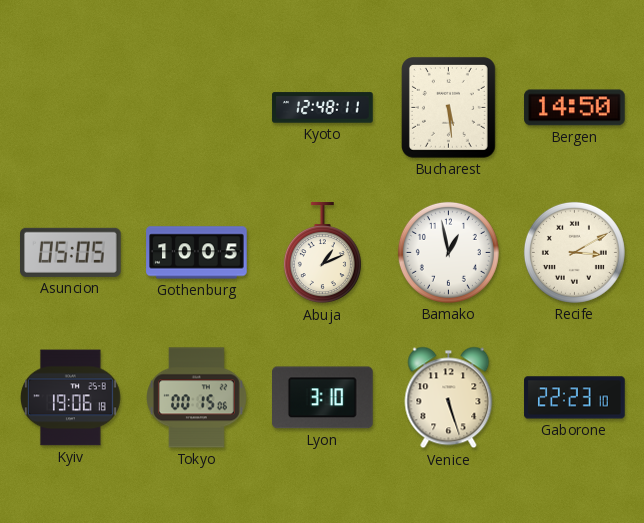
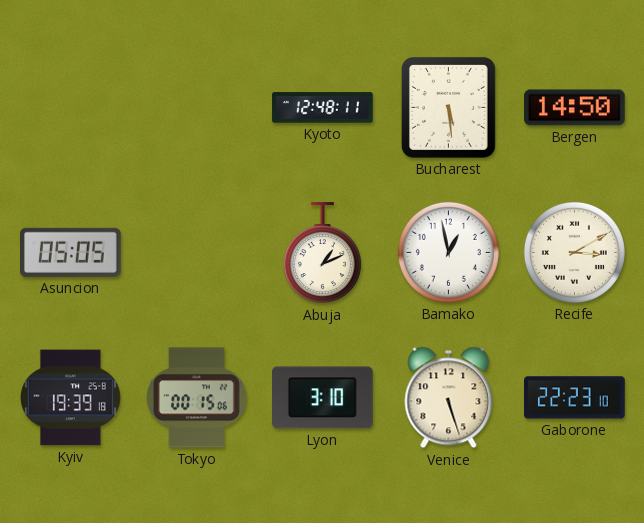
Gothenburg: 10:05 -> none (197, 253)
Kyiv: 19:06 -> 19:39 (70, 398)
